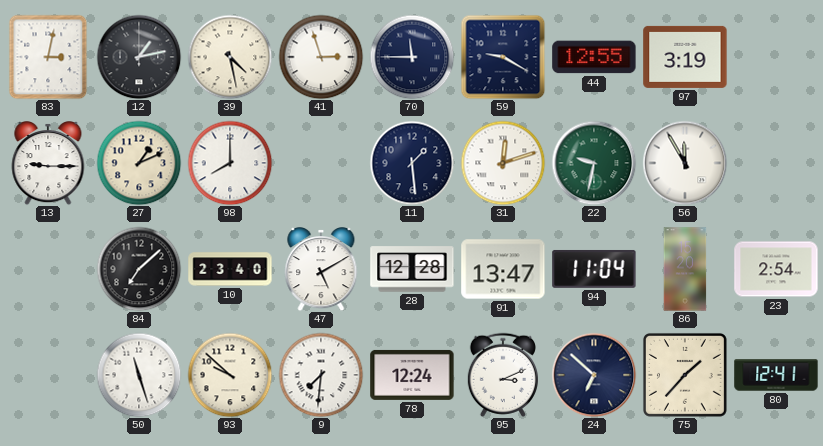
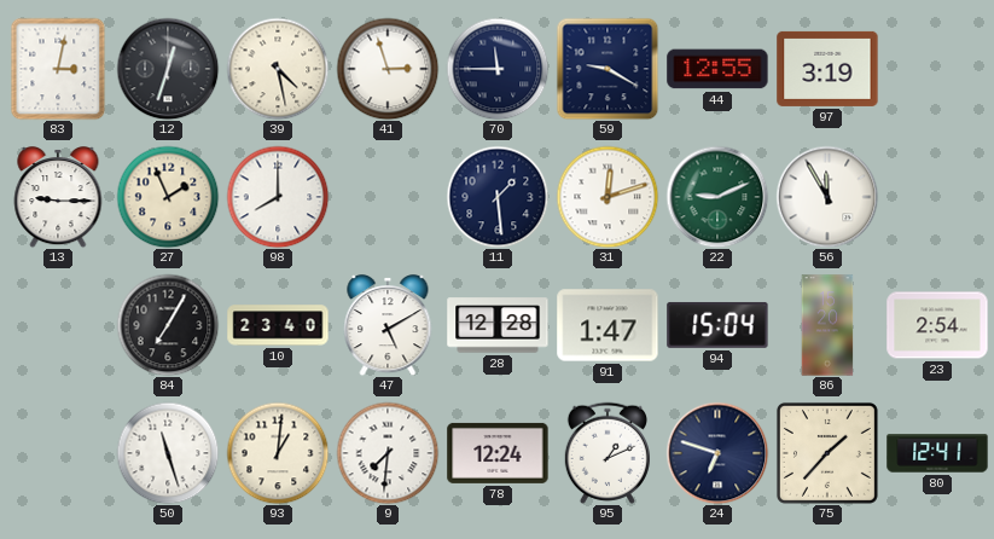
12: 1:13 -> 12:33 (168, 69)
27: 1:11 -> 1:56 (168, 197)
22: 9:32 -> 9:11 (717, 197)
84: 7:08 -> 7:05 (168, 325)
91: 13:47 -> 1:47 (608, 325)
94: 11:04 -> 15:04 (717, 325)
93: 9:52 -> 1:01 (278, 453)
95: 3:11 -> 1:11 (608, 453)
24: 6:52 -> 6:48 (717, 453)
